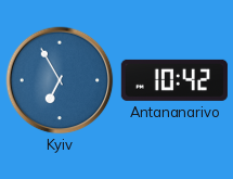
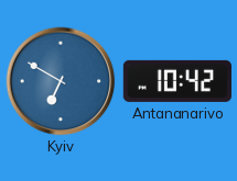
Kyiv: 6:55 -> 6:50 (61, 81)
